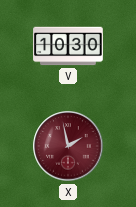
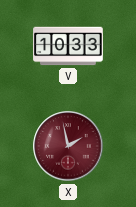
V: 10:30 -> 10:33 (68, 46)
